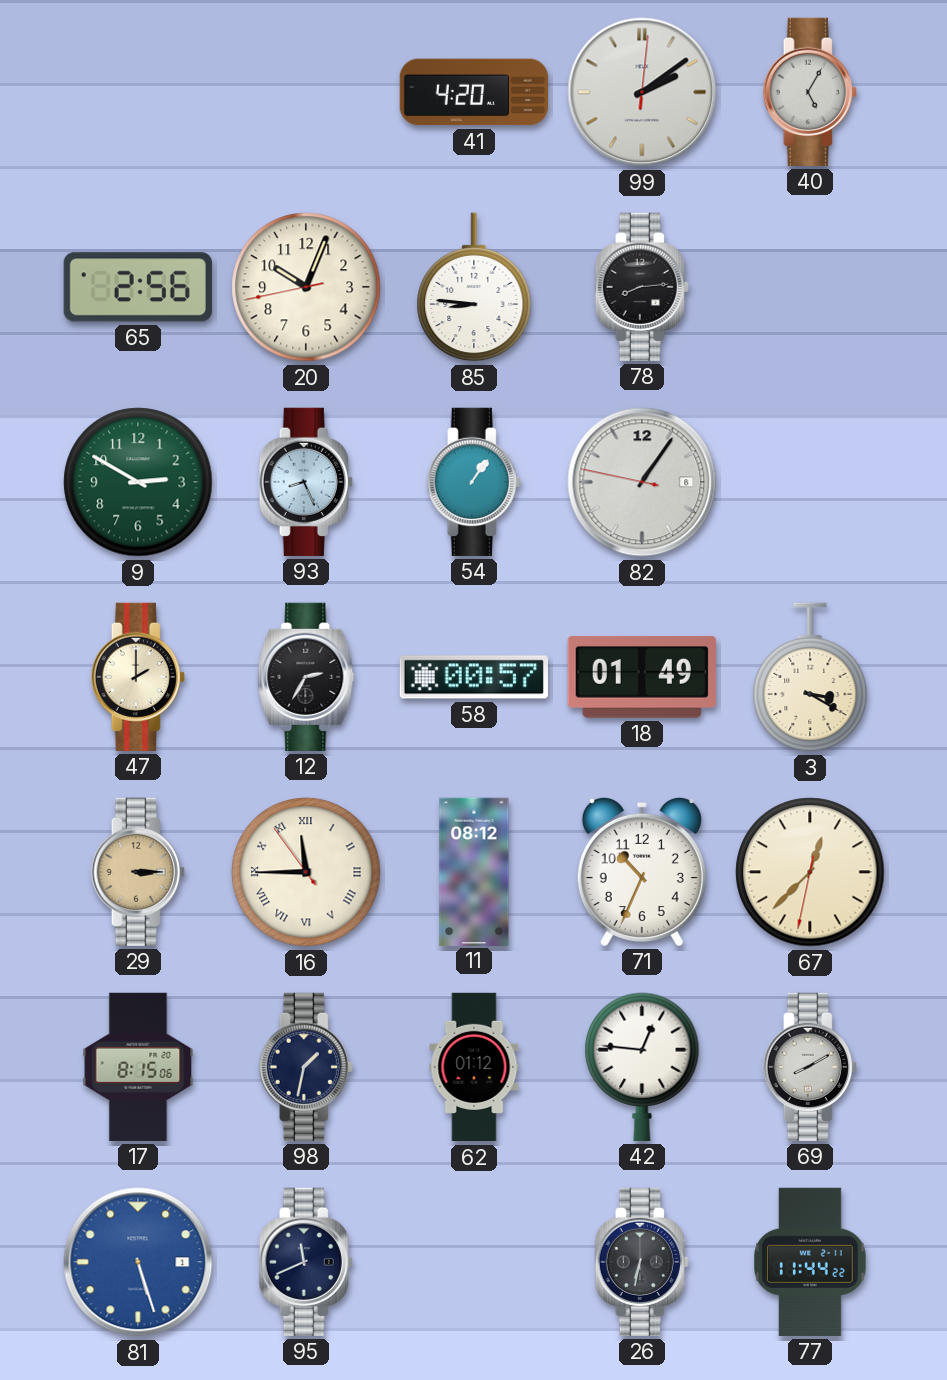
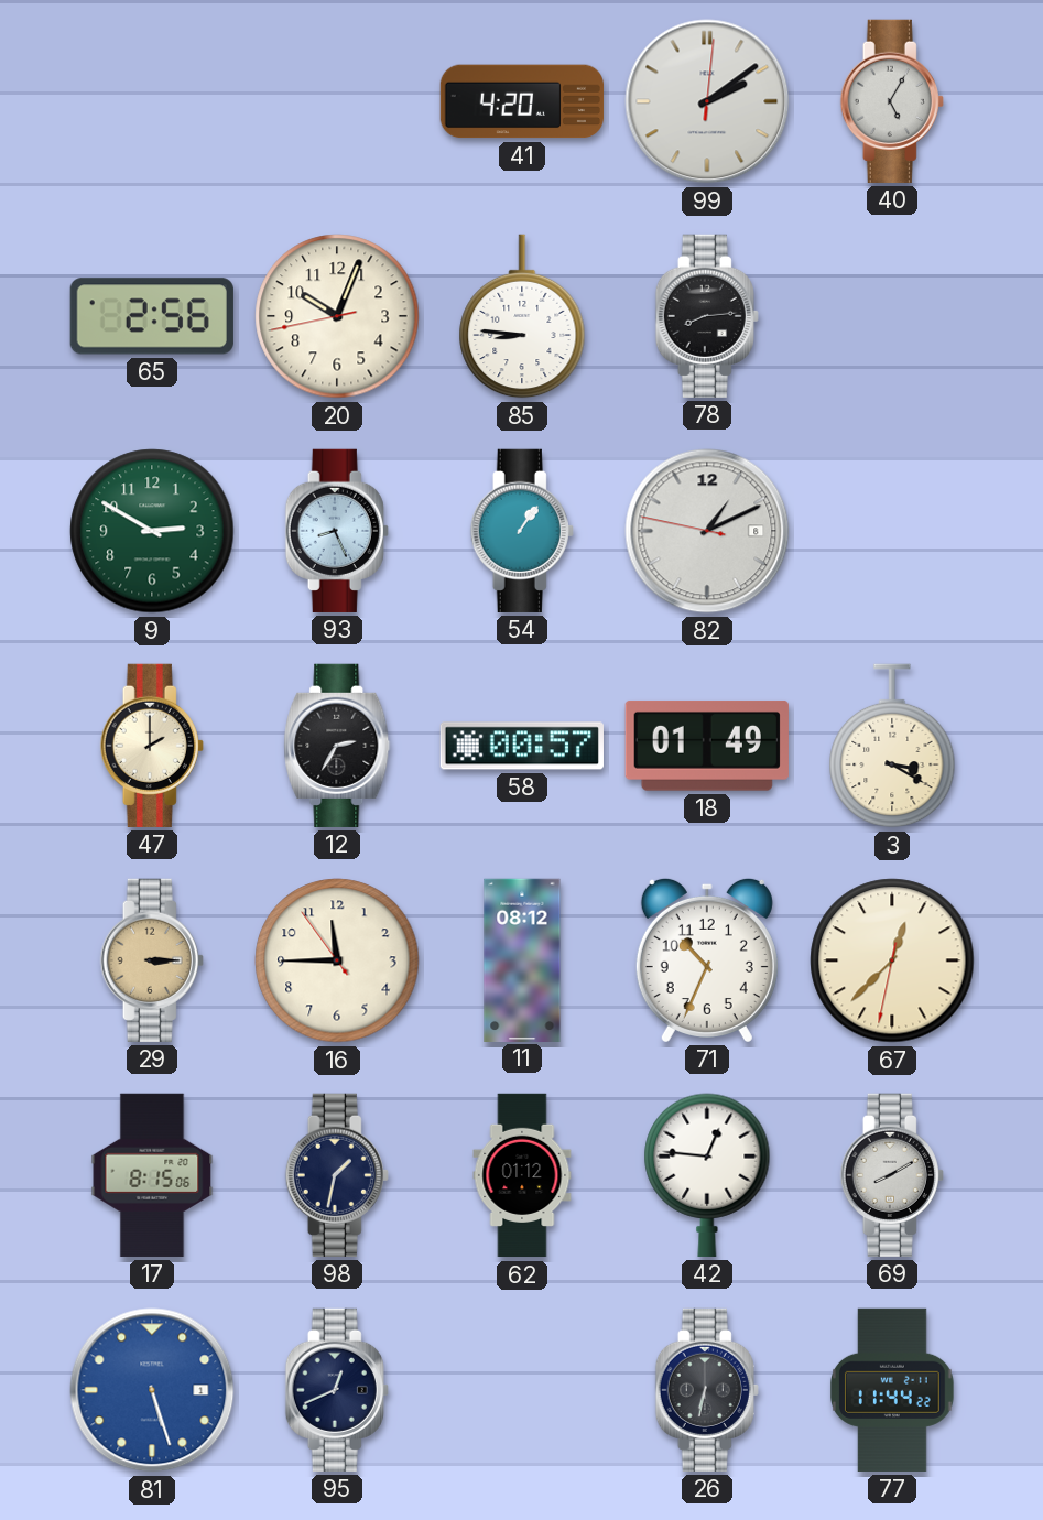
82: 1:05 -> 1:10 (707, 531)
16 numerals: Roman -> Arabic (337, 960)
95: 11:41 -> 12:41 (337, 1390)
